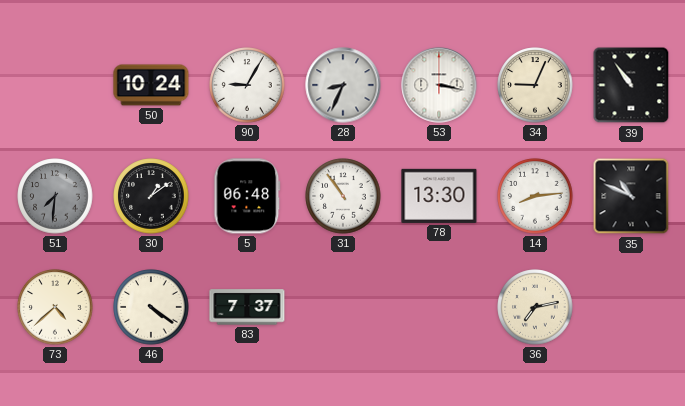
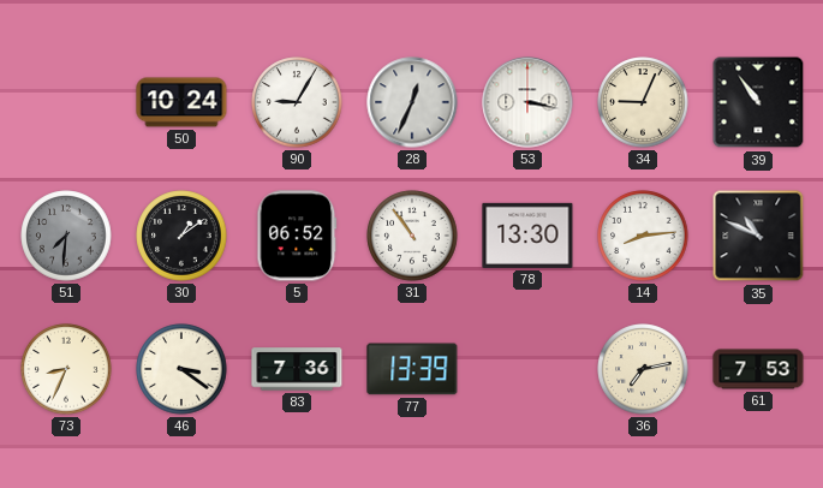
28: 8:34 -> 12:34 (412, 102)
5: 06:48 -> 06:52 (297, 236)
73: 4:38 -> 8:34 (66, 369)
46: 4:21 -> 3:21 (181, 369)
83: 7:37 -> 7:36 (297, 369)
77: none -> 13:39 (412, 369)
61: none -> 7:53 (758, 369)
